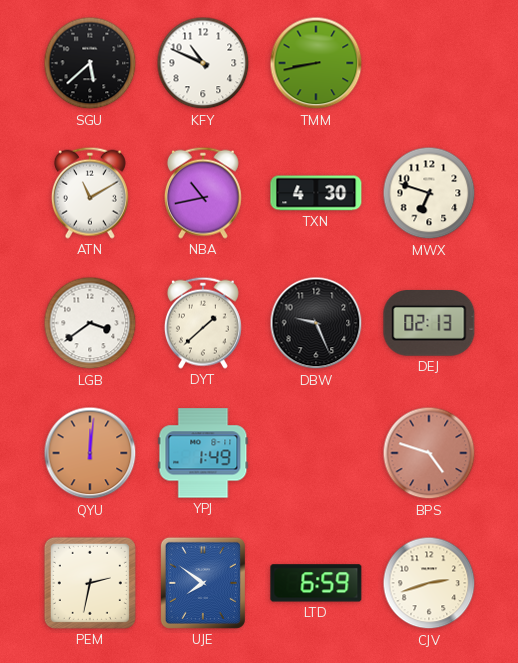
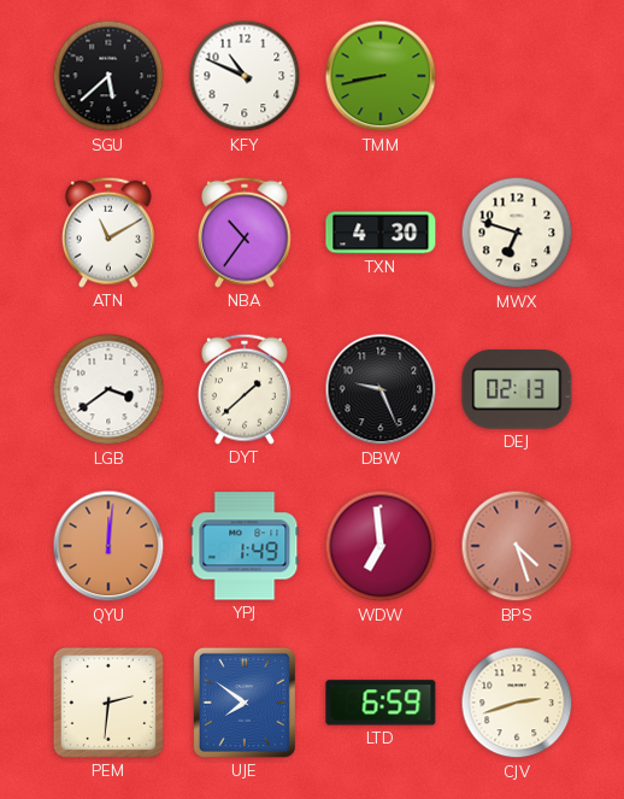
NBA: 10:43 -> 10:36 (245, 233)
WDW: none -> 6:59 (381, 546)
BPS: 4:48 -> 4:27 (517, 546)
PEM: 2:32 -> 2:31 (108, 703)
